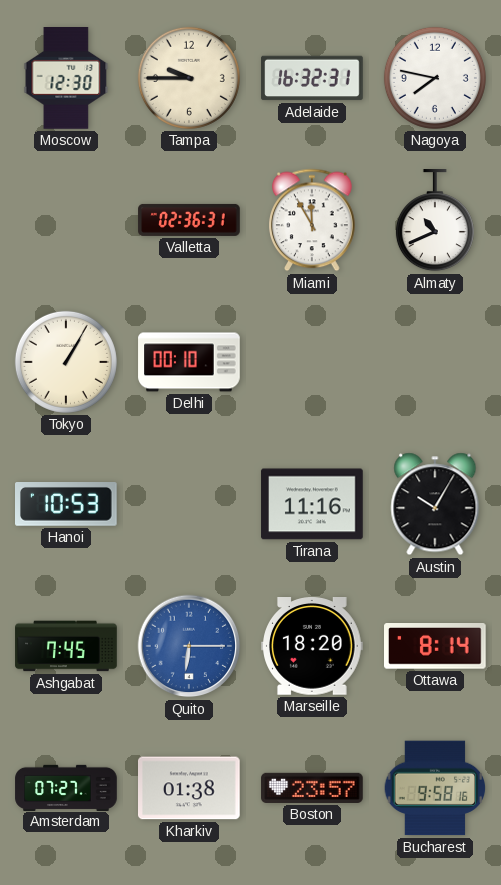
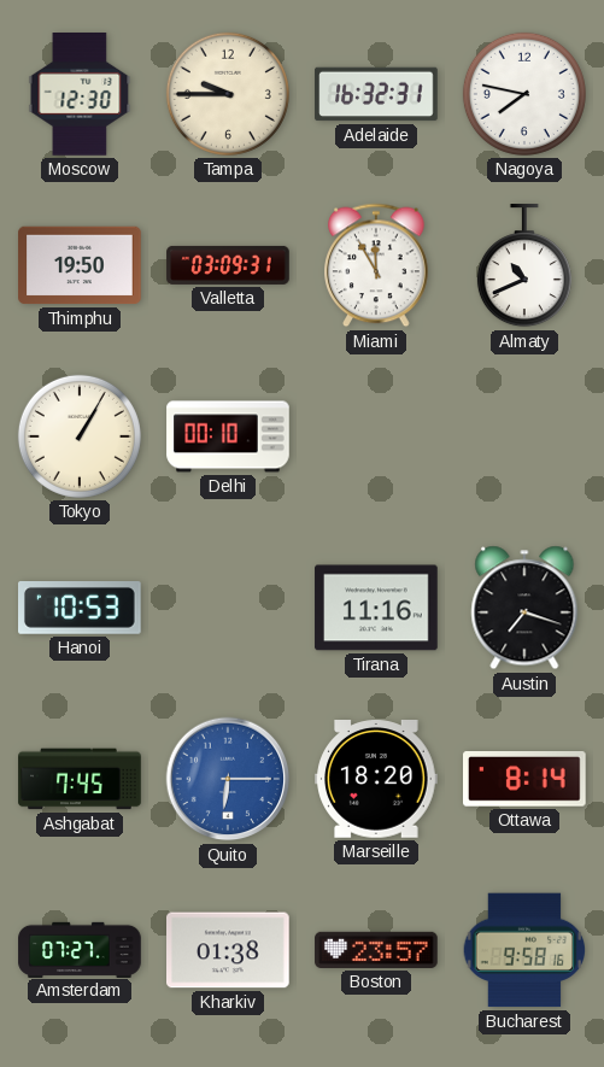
Thimphu: none -> 19:50 (80, 265)
Valletta: 02:36 -> 03:09 (228, 265)
Austin: 10:05 -> 7:18 (524, 608)
